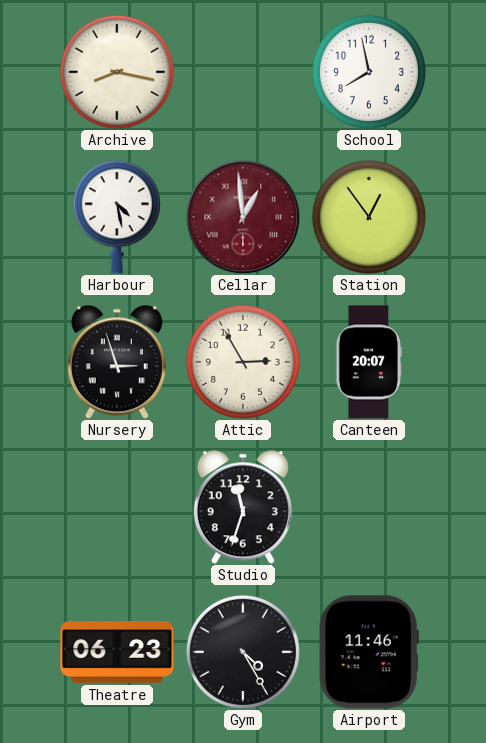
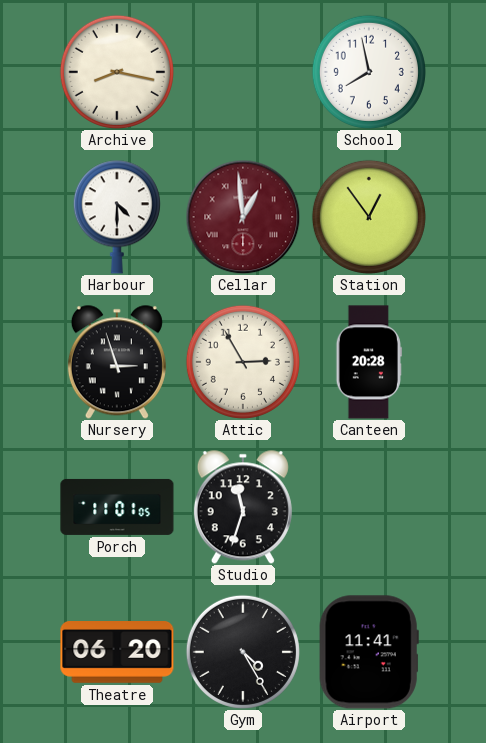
Harbour: 4:28 -> 4:30 (117, 217)
Canteen: 20:07 -> 20:28 (369, 362)
Porch: none -> 11:01 (117, 507)
Theatre: 06:23 -> 06:20 (117, 653)
Airport: 11:46 -> 11:41 (369, 652)
